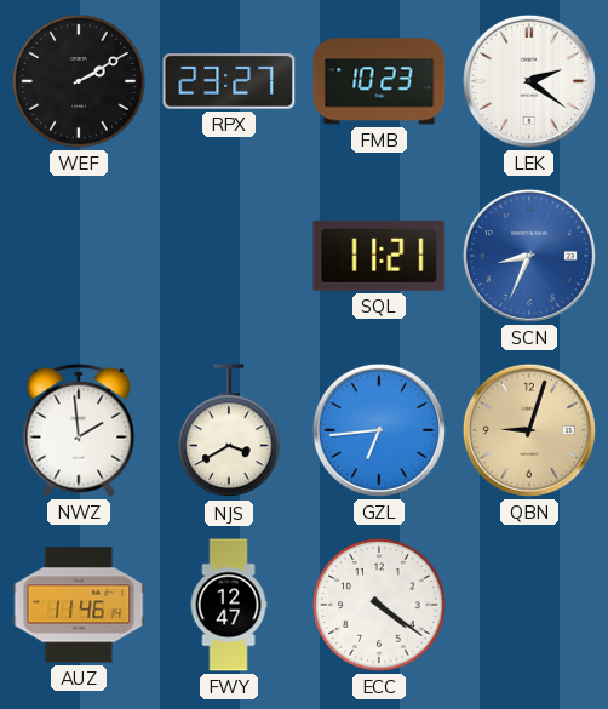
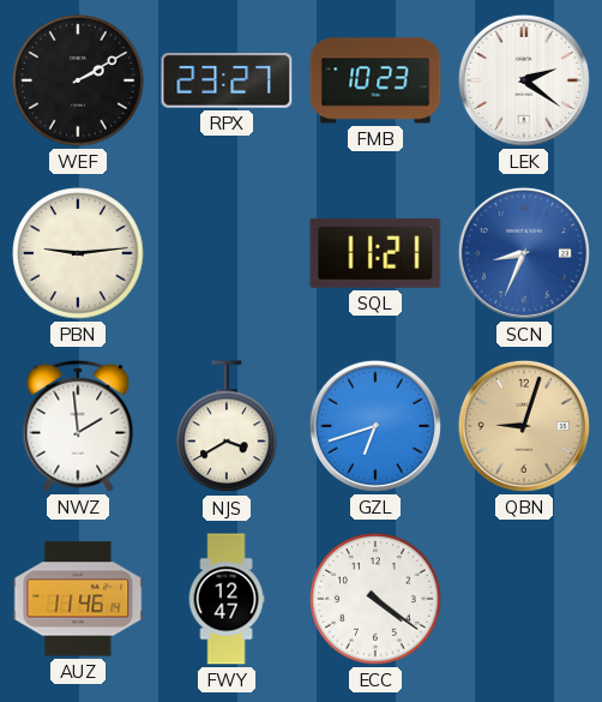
PBN: none -> 9:14 (78, 253)
GZL: 6:44 -> 6:42 (375, 426)
